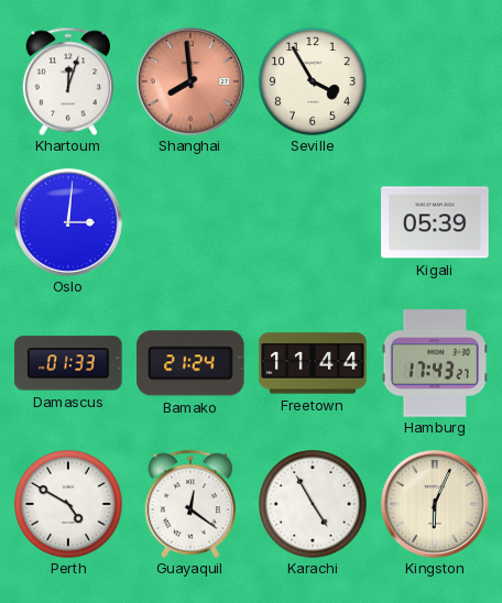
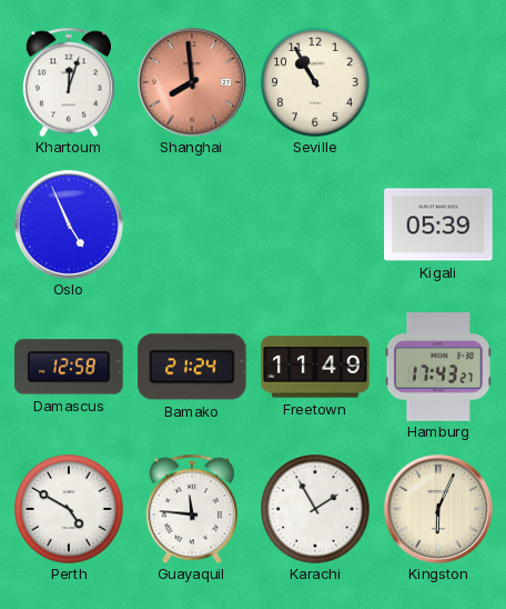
Seville: 3:55 -> 10:55 (315, 82)
Oslo: 3:01 -> 4:56 (69, 224)
Damascus: 01:33 -> 12:58 (69, 367)
Freetown: 11:44 -> 11:49 (315, 367)
Guayaquil: 12:21 -> 11:46 (192, 509)
Karachi: 4:55 -> 1:55 (315, 509)
